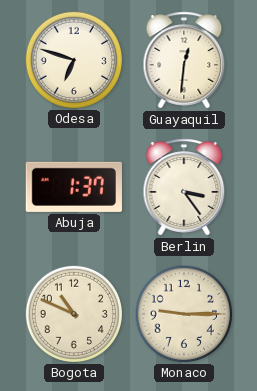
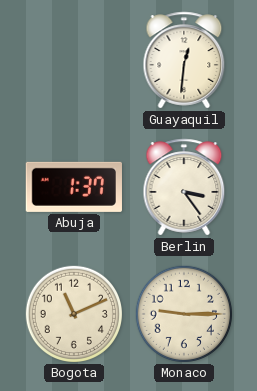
Odesa: 6:48 -> none (73, 59)
Bogota: 10:49 -> 11:11 (73, 313)
